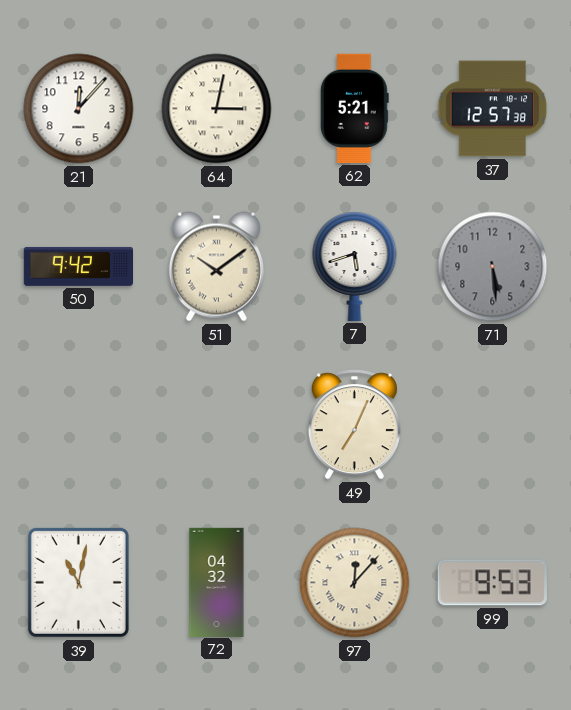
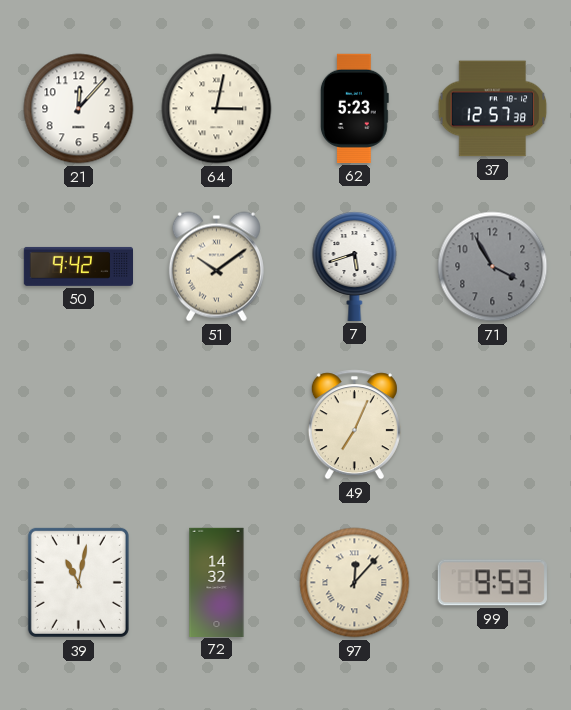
62: 5:21 -> 5:23 (354, 108)
71: 5:29 -> 3:55 (493, 267)
72: 04:32 -> 14:32 (217, 582)
